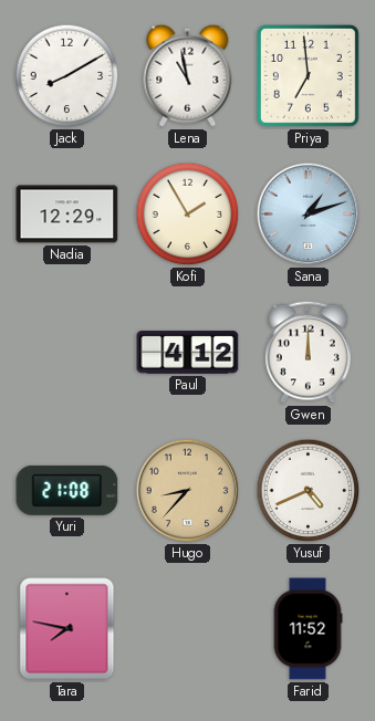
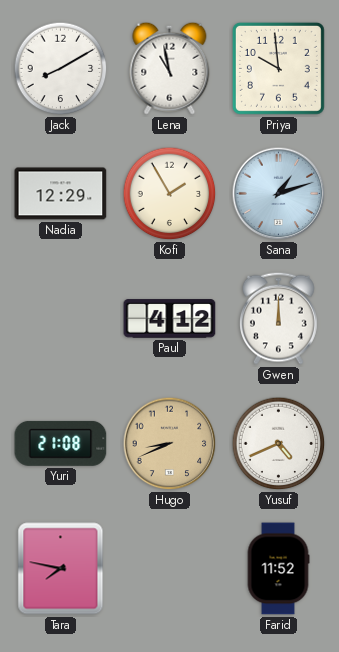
Priya: 6:59 -> 9:59 (278, 68)
Hugo: 8:37 -> 8:41 (170, 444)
